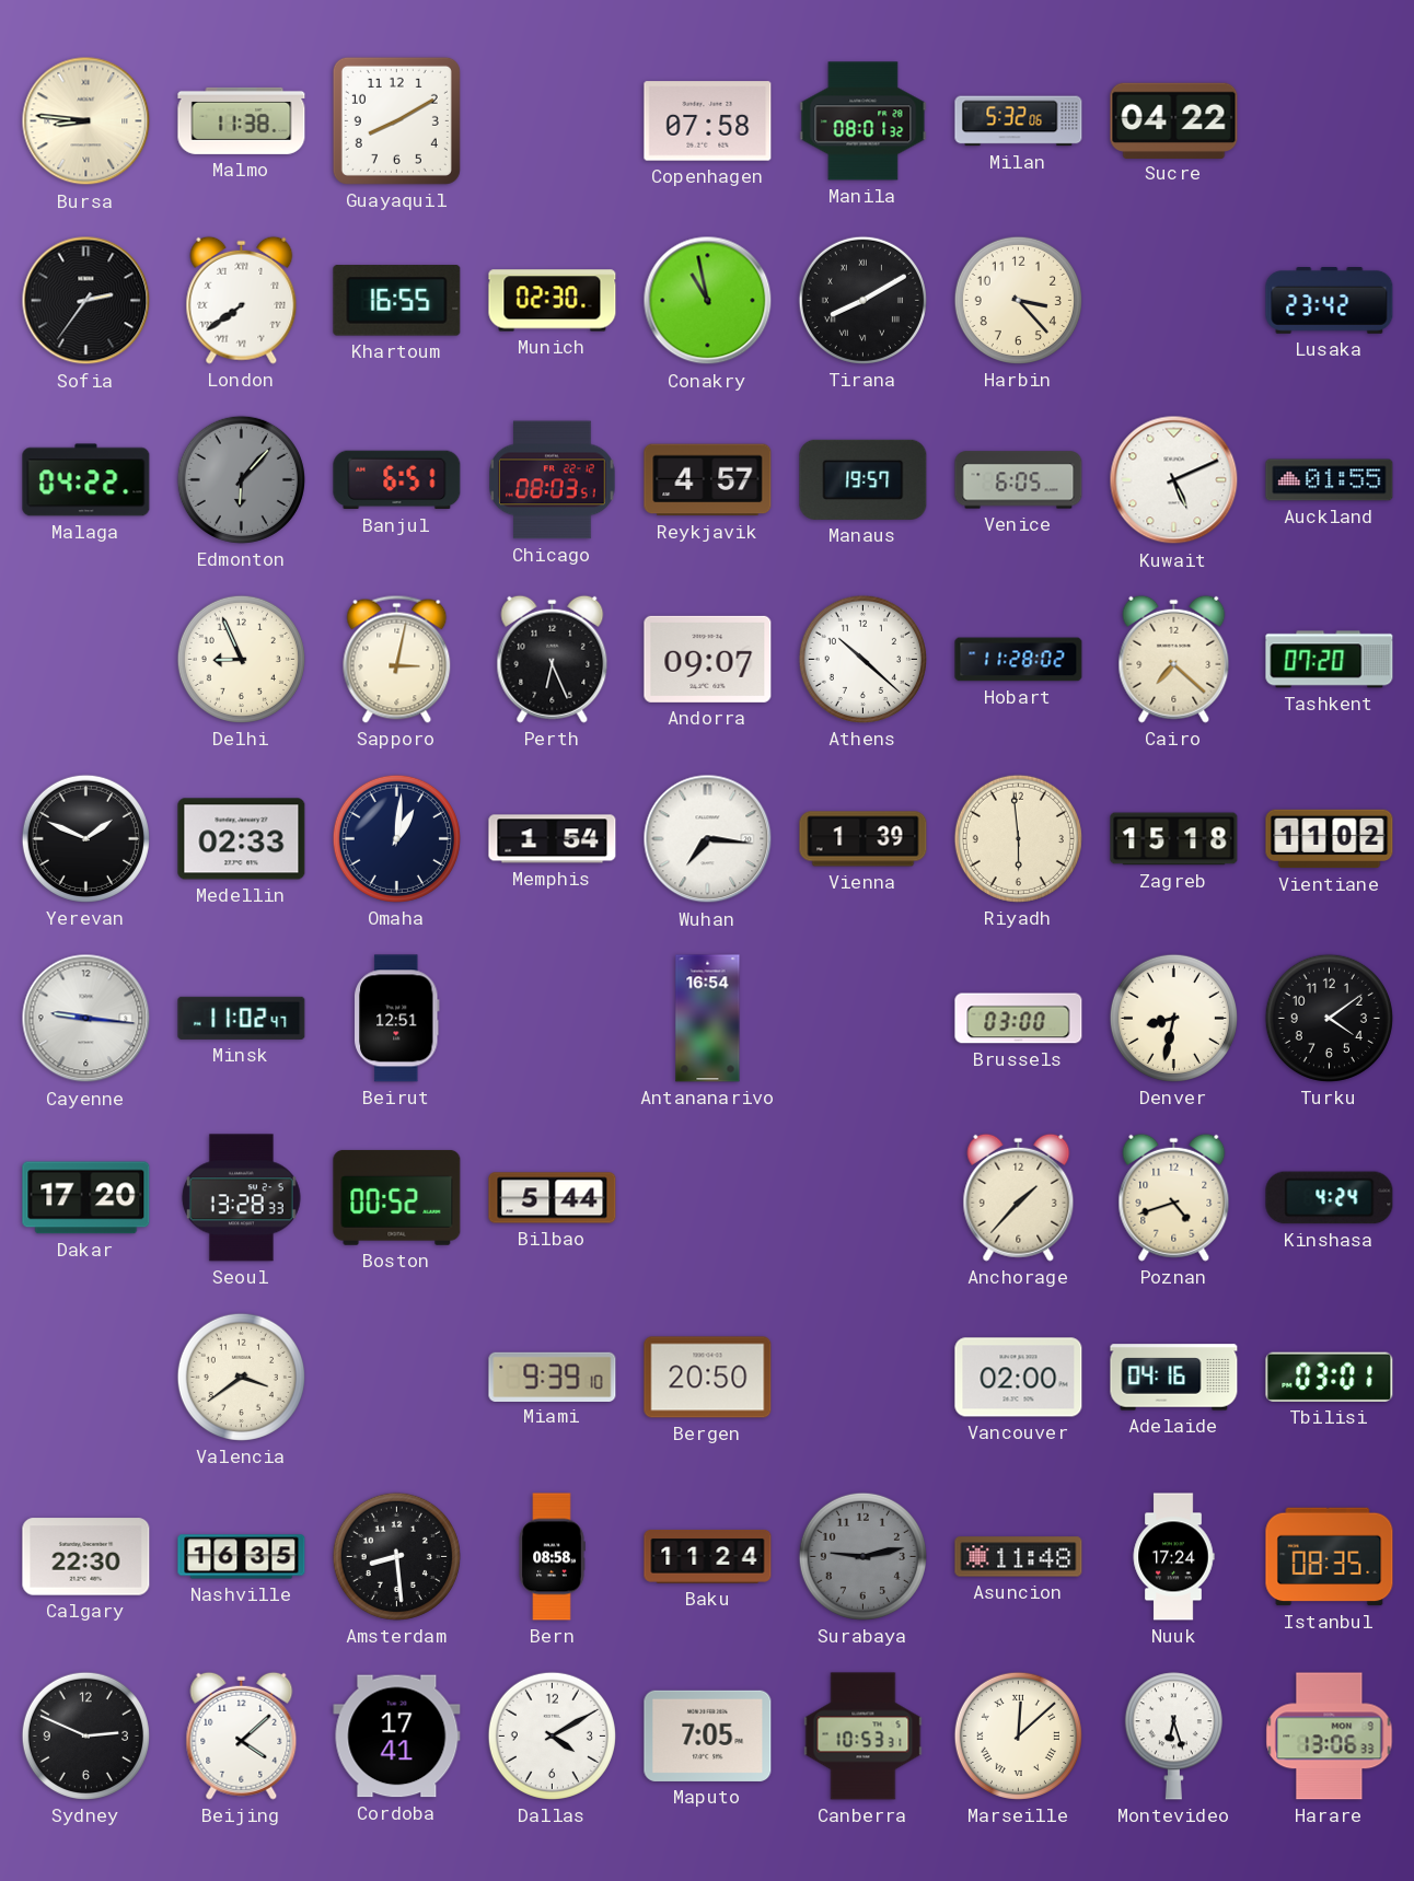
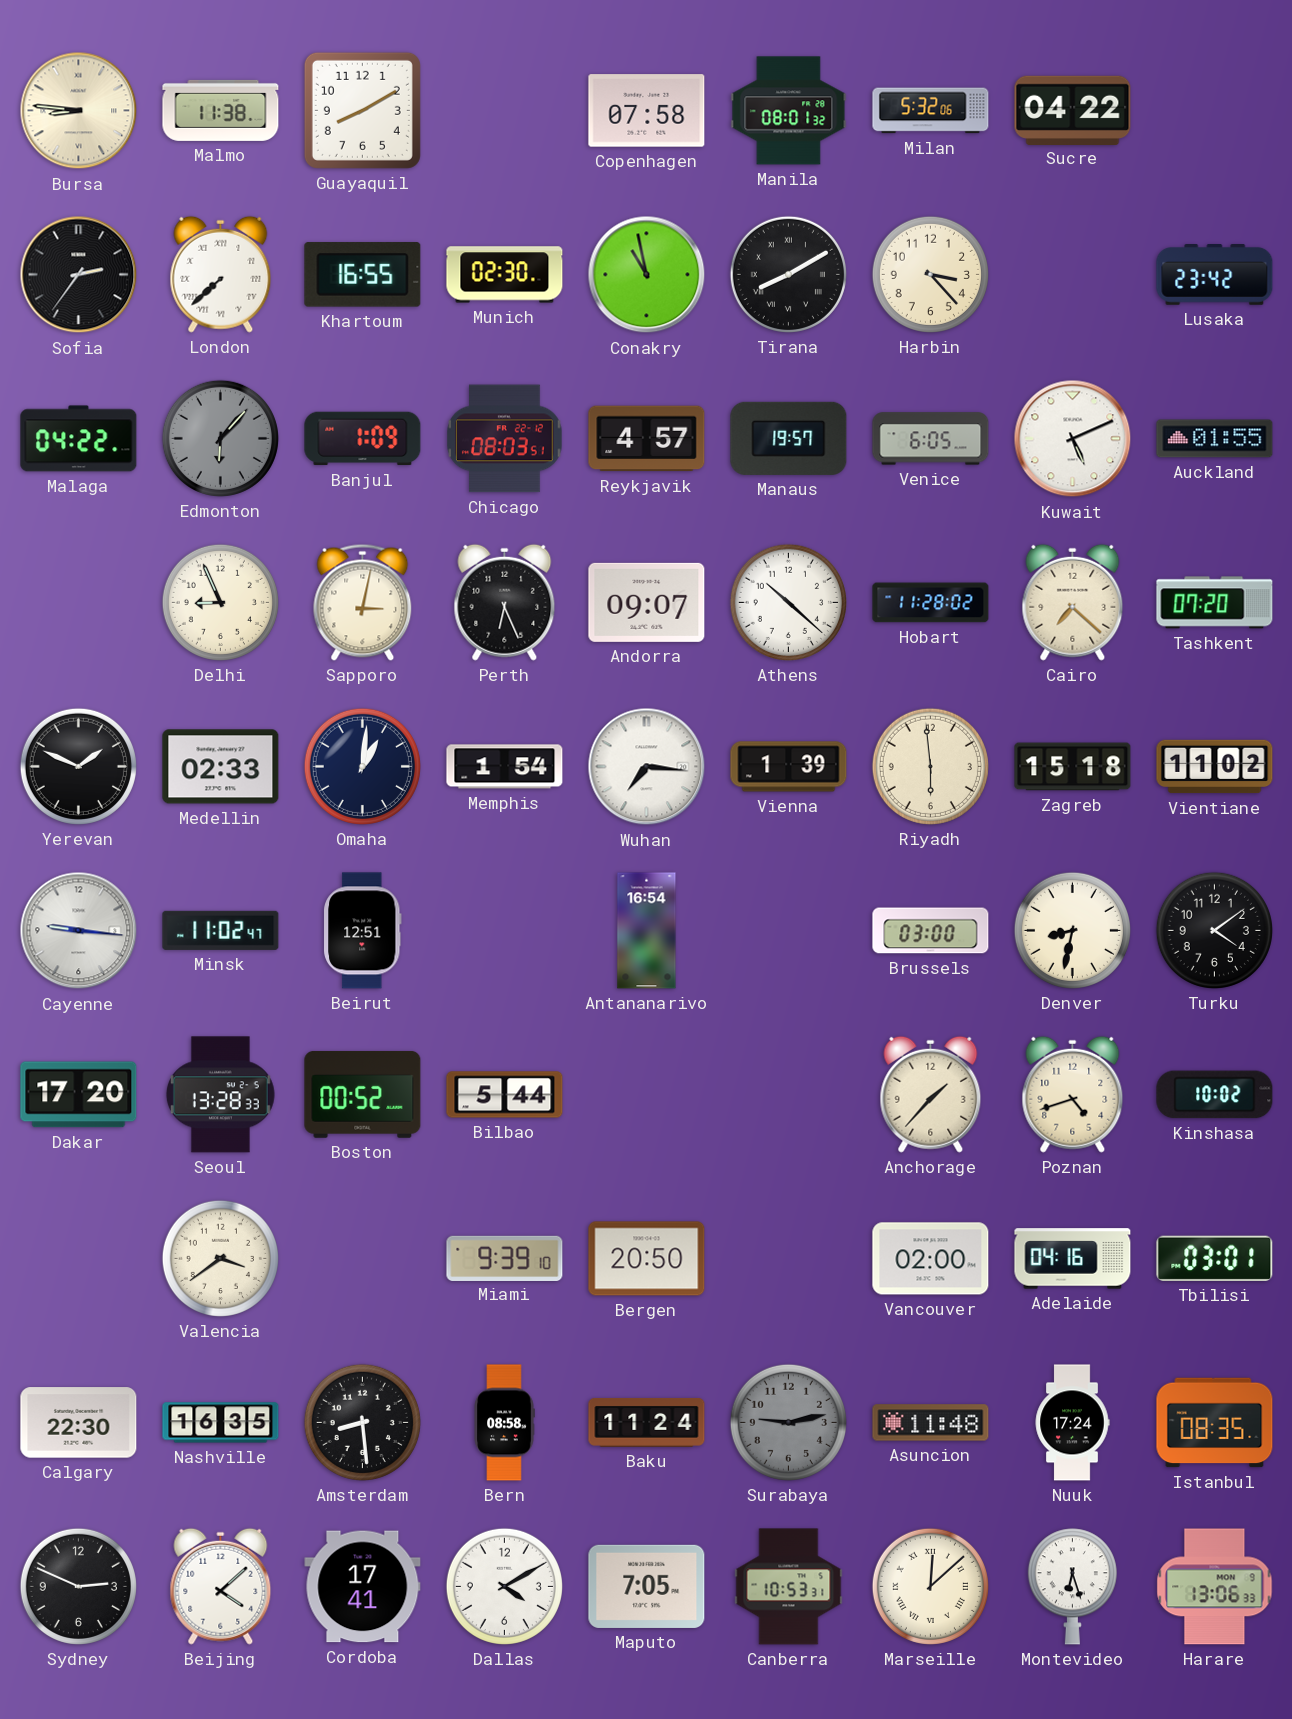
London: 7:39 -> 7:38 (221, 274)
Banjul: 6:51 -> 1:09 (363, 439)
Kinshasa: 4:24 -> 10:02 (1215, 1095)
